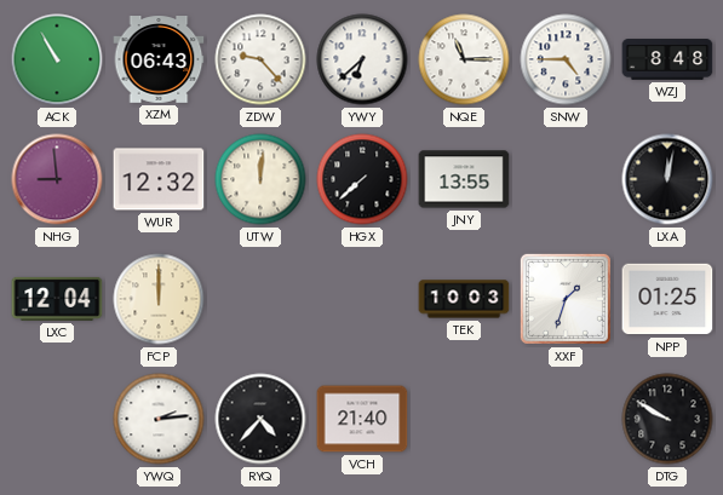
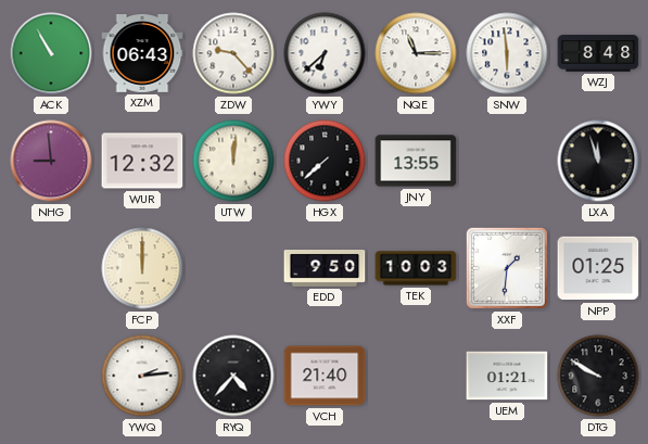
SNW: 4:45 -> 5:59 (507, 53)
LXA: 12:02 -> 11:57 (598, 161)
LXC: 12:04 -> none (57, 299)
EDD: none -> 9:50 (325, 269)
XXF: 1:33 -> 1:31 (507, 268)
UEM: none -> 01:21 (507, 376)
